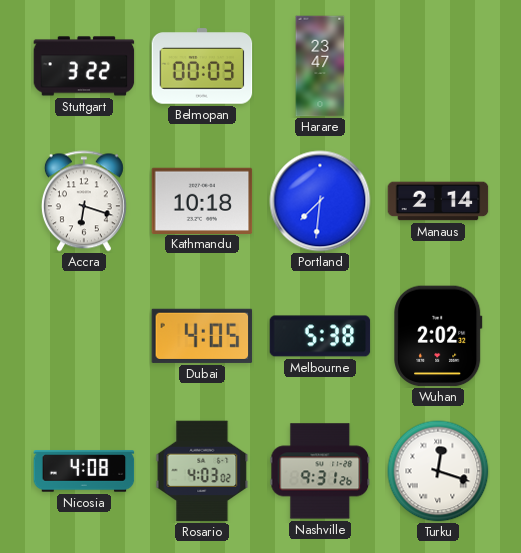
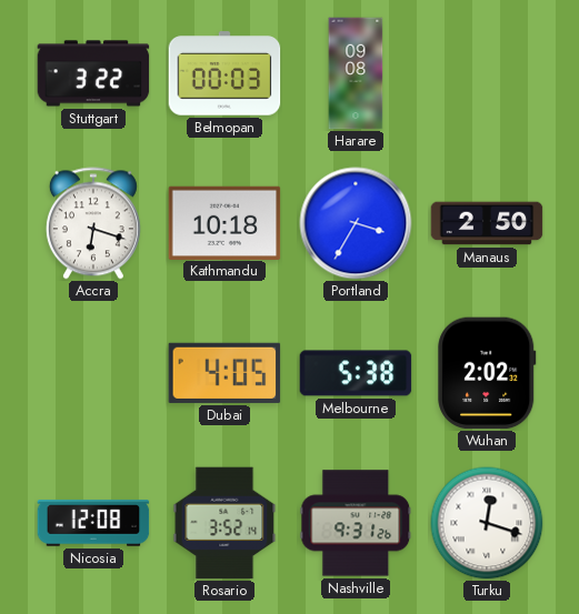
Harare: 23:47 -> 09:08 (356, 73)
Portland: 7:31 -> 3:35 (356, 223)
Manaus: 2:14 -> 2:50 (487, 223)
Nicosia: 4:08 -> 12:08 (93, 523)
Rosario: 4:03 -> 3:52 (224, 523)
